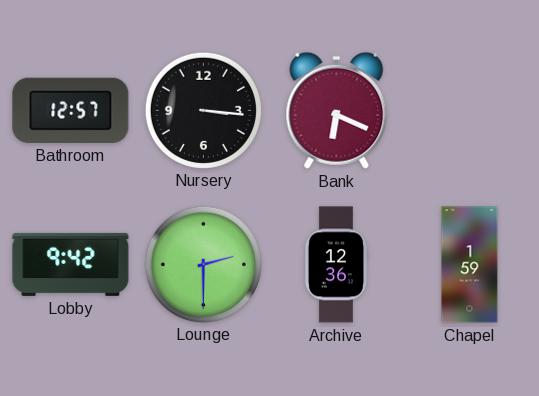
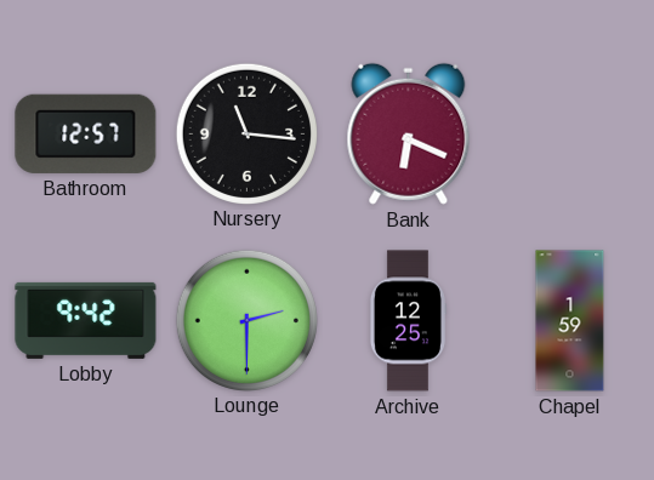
Nursery: 3:16 -> 11:16 (246, 133)
Archive: 12:36 -> 12:25 (406, 321)
